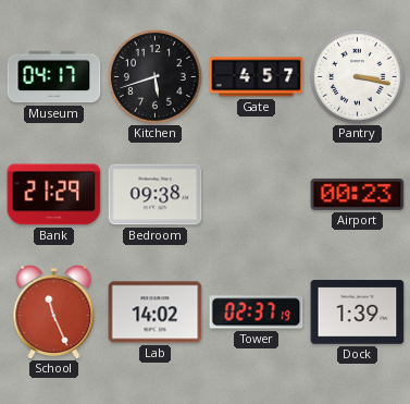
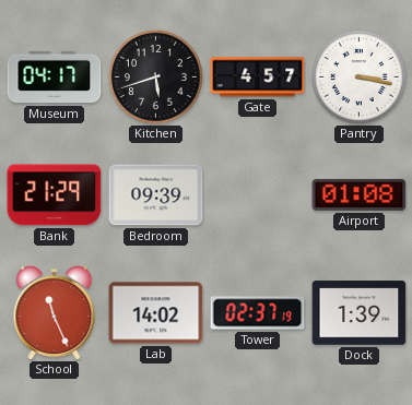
Bedroom: 09:38 -> 09:39 (156, 195)
Airport: 00:23 -> 01:08 (360, 194)
